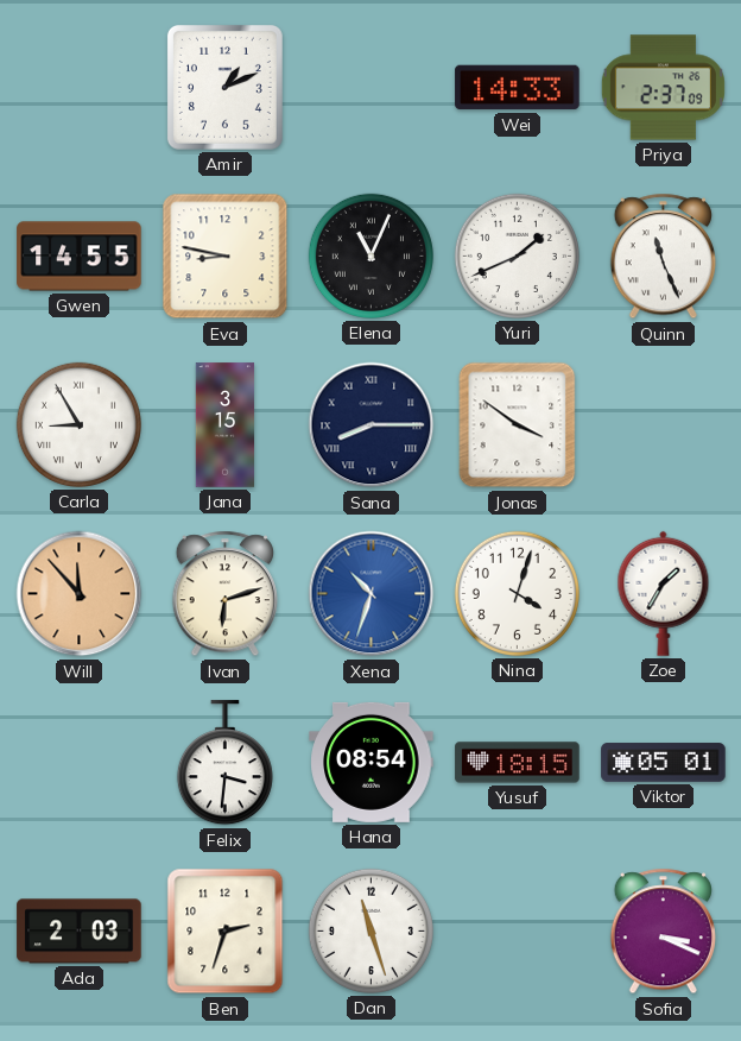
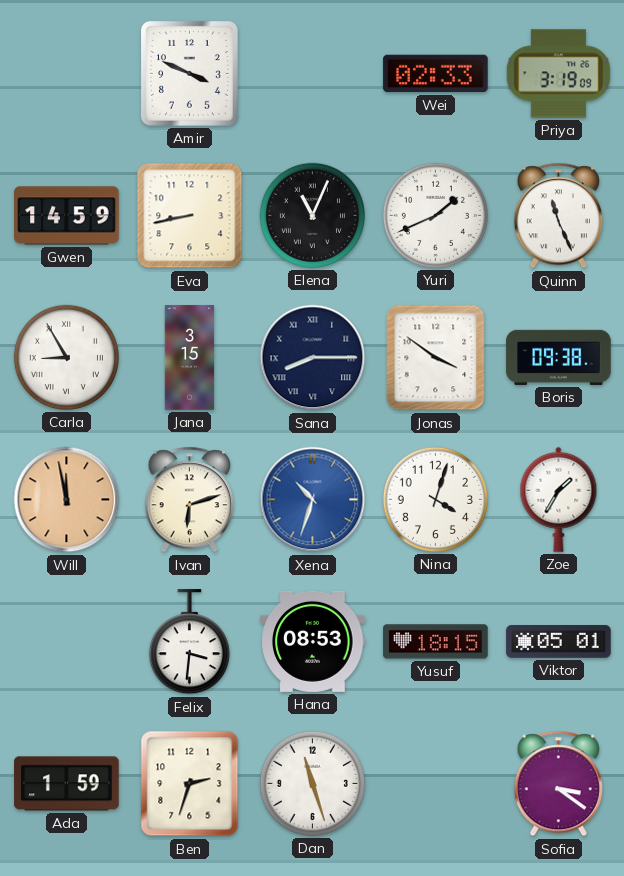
Amir: 1:11 -> 3:49 (189, 73)
Wei: 14:33 -> 02:33 (436, 74)
Priya: 2:37 -> 3:19 (558, 74)
Gwen: 14:55 -> 14:59 (67, 216)
Eva: 8:47 -> 8:43 (190, 216)
Boris: none -> 09:38 (559, 357)
Will: 11:53 -> 11:58 (67, 500)
Hana: 08:54 -> 08:53 (313, 641)
Ada: 2:03 -> 1:59 (67, 784)
Sofia: 3:19 -> 3:21 (558, 784)
